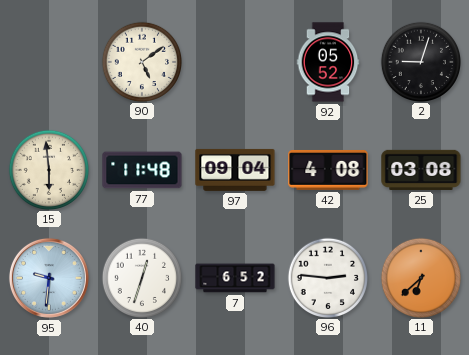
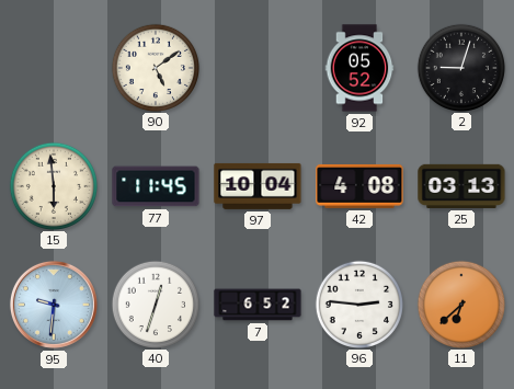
77: 11:48 -> 11:45 (156, 186)
97: 09:04 -> 10:04 (258, 186)
25: 03:08 -> 03:13 (461, 186)
